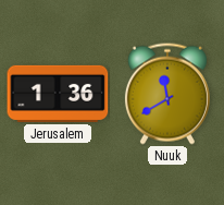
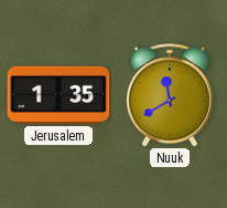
Jerusalem: 1:36 -> 1:35 (58, 95)
